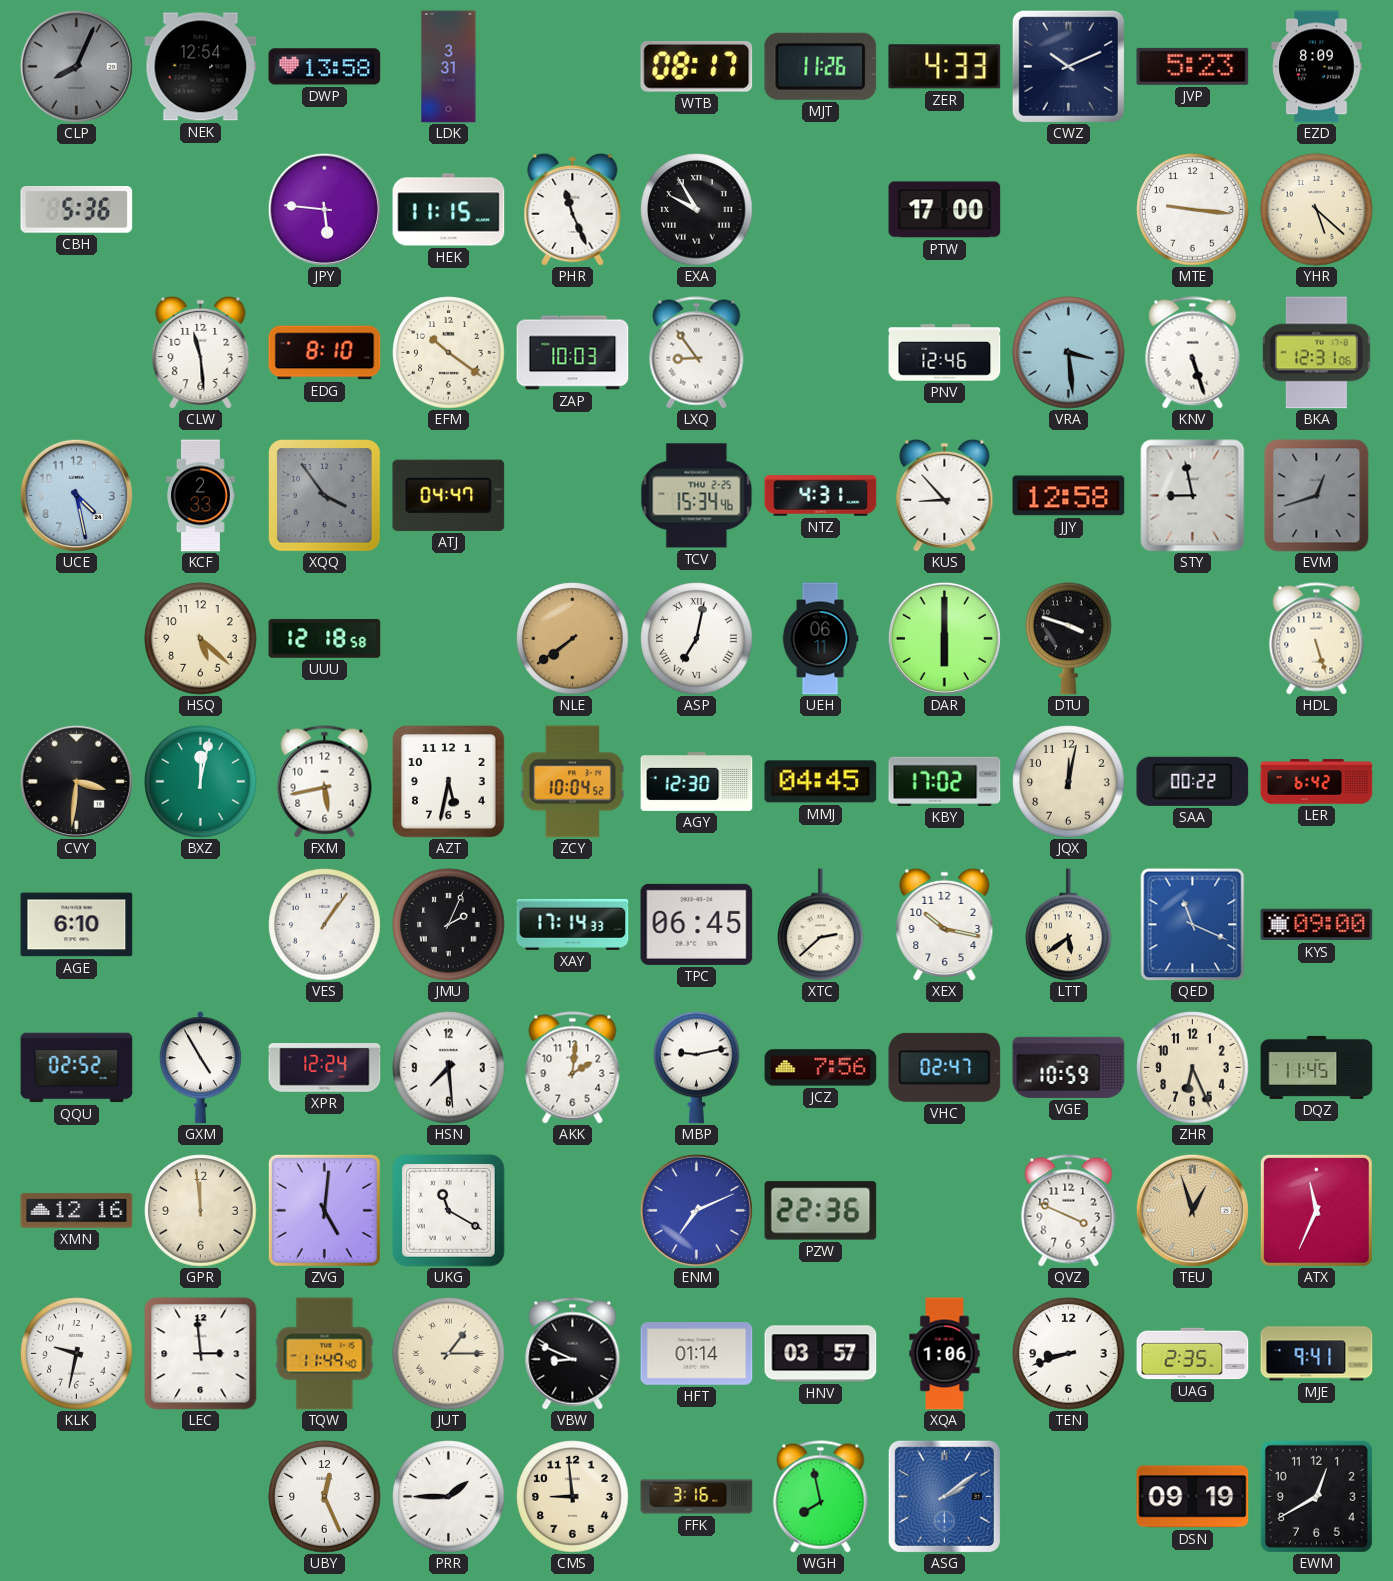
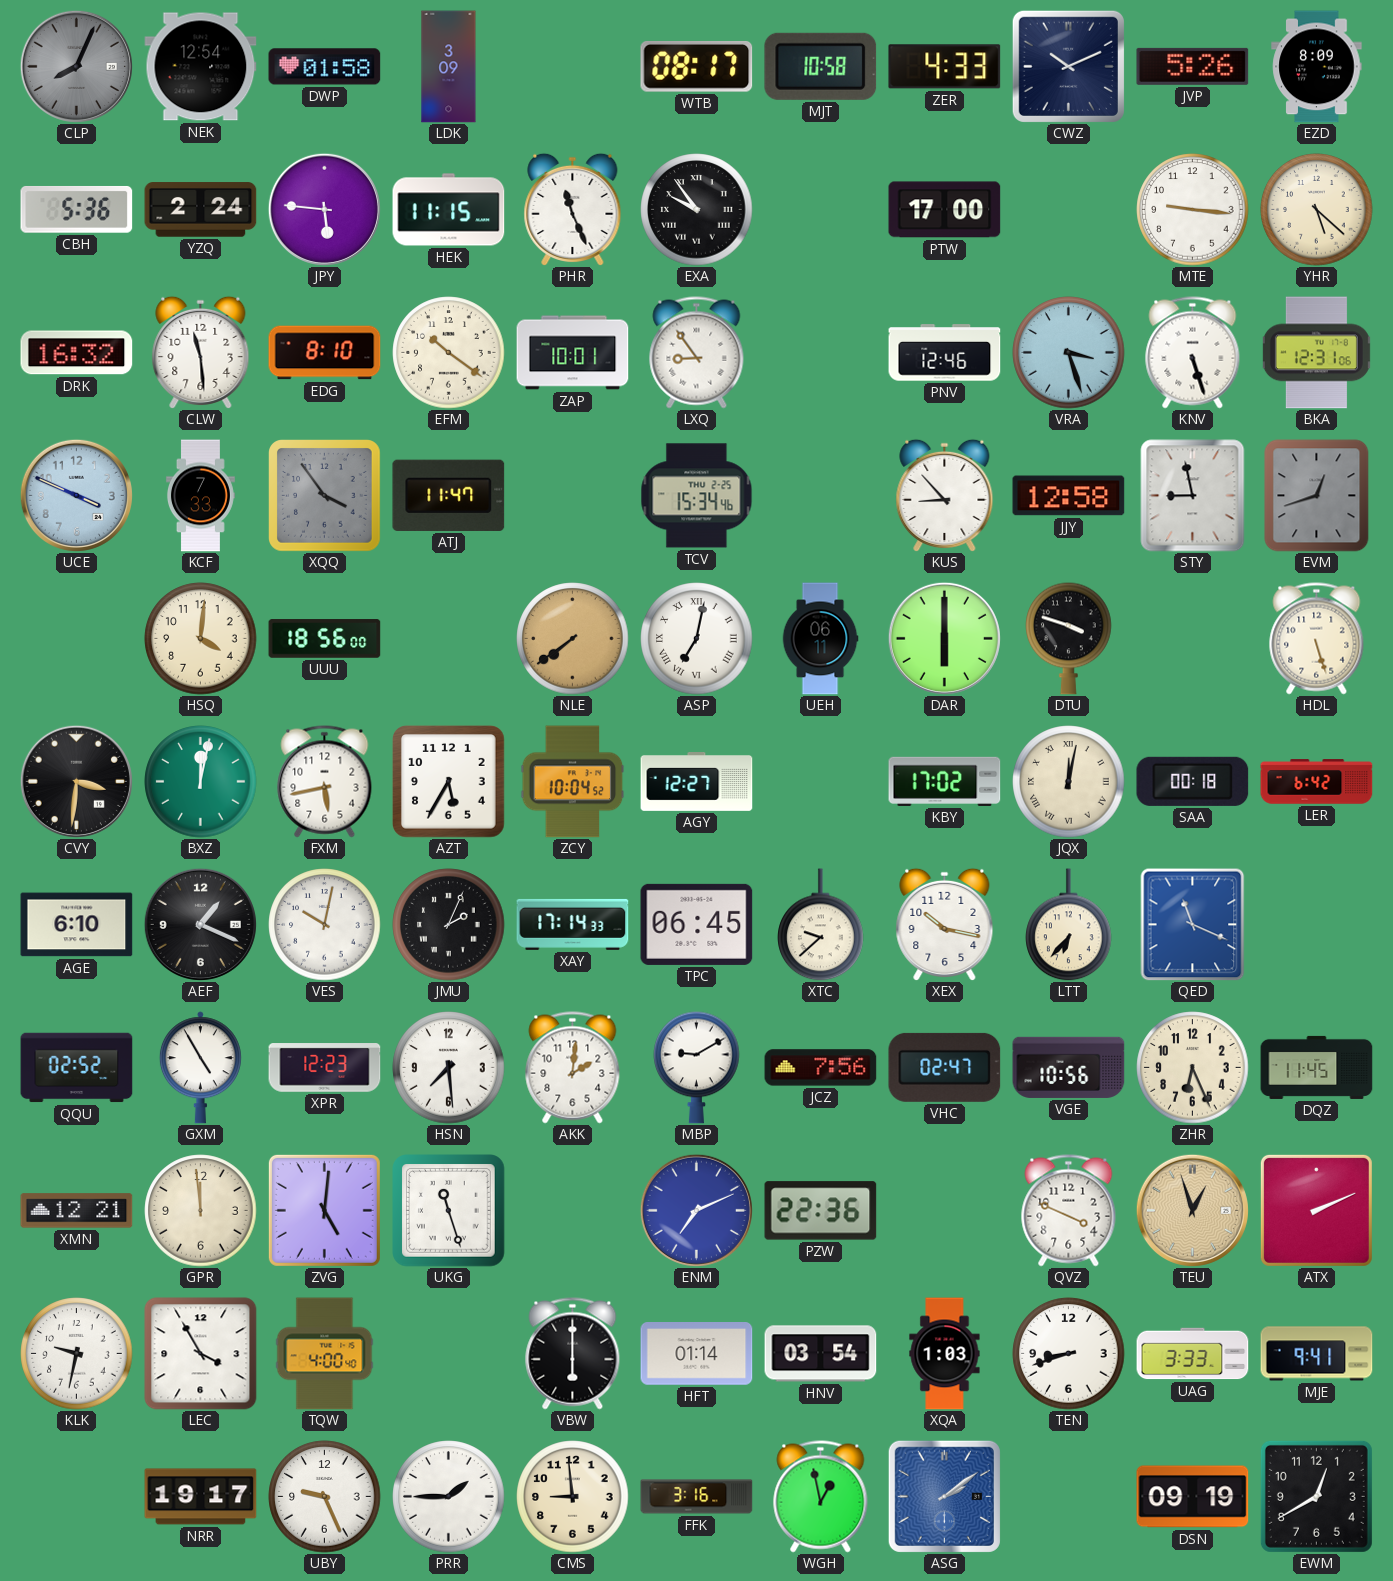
DWP: 13:58 -> 01:58 (325, 67)
LDK: 3:31 -> 3:09 (449, 67)
MJT: 11:26 -> 10:58 (821, 66)
JVP: 5:23 -> 5:26 (1193, 66)
YZQ: none -> 2:24 (201, 210)
EXA: 9:55 -> 9:54 (697, 210)
DRK: none -> 16:32 (77, 353)
ZAP: 10:03 -> 10:01 (573, 353)
VRA: 3:29 -> 3:27 (1069, 353)
UCE: 4:28 -> 3:49 (76, 495)
KCF: 2:33 -> 7:33 (200, 496)
ATJ: 04:47 -> 11:47 (449, 495)
NTZ: 4:31 -> none (821, 496)
HSQ: 5:22 -> 4:01 (201, 639)
UUU: 12:18 -> 18:56 (325, 639)
AZT: 5:32 -> 5:35 (449, 782)
AGY: 12:30 -> 12:27 (697, 782)
MMJ: 04:45 -> none (821, 782)
JQX numerals: Arabic -> Roman (1069, 782)
SAA: 00:22 -> 00:18 (1193, 781)
AEF: none -> 1:19 (200, 924)
VES: 1:06 -> 10:02 (325, 925)
XTC: 2:38 -> 9:38 (821, 925)
LTT: 5:39 -> 6:37 (1069, 925)
KYS: 09:00 -> none (1317, 925)
XPR: 12:24 -> 12:23 (325, 1068)
MBP: 9:13 -> 9:10 (697, 1067)
VGE: 10:59 -> 10:56 (1069, 1067)
XMN: 12:16 -> 12:21 (77, 1211)
UKG: 11:20 -> 11:27 (449, 1211)
ATX: 11:34 -> 2:11 (1316, 1210)
LEC: 2:59 -> 3:55 (201, 1354)
TQW: 11:49 -> 4:00 (325, 1354)
JUT: 1:15 -> none (449, 1354)
VBW: 8:49 -> 6:00 (573, 1354)
HNV: 03:57 -> 03:54 (821, 1354)
XQA: 1:06 -> 1:03 (945, 1354)
UAG: 2:35 -> 3:33 (1193, 1354)
NRR: none -> 19:17 (201, 1497)
UBY: 12:26 -> 9:26 (325, 1497)
WGH: 7:58 -> 12:58 (821, 1497)
